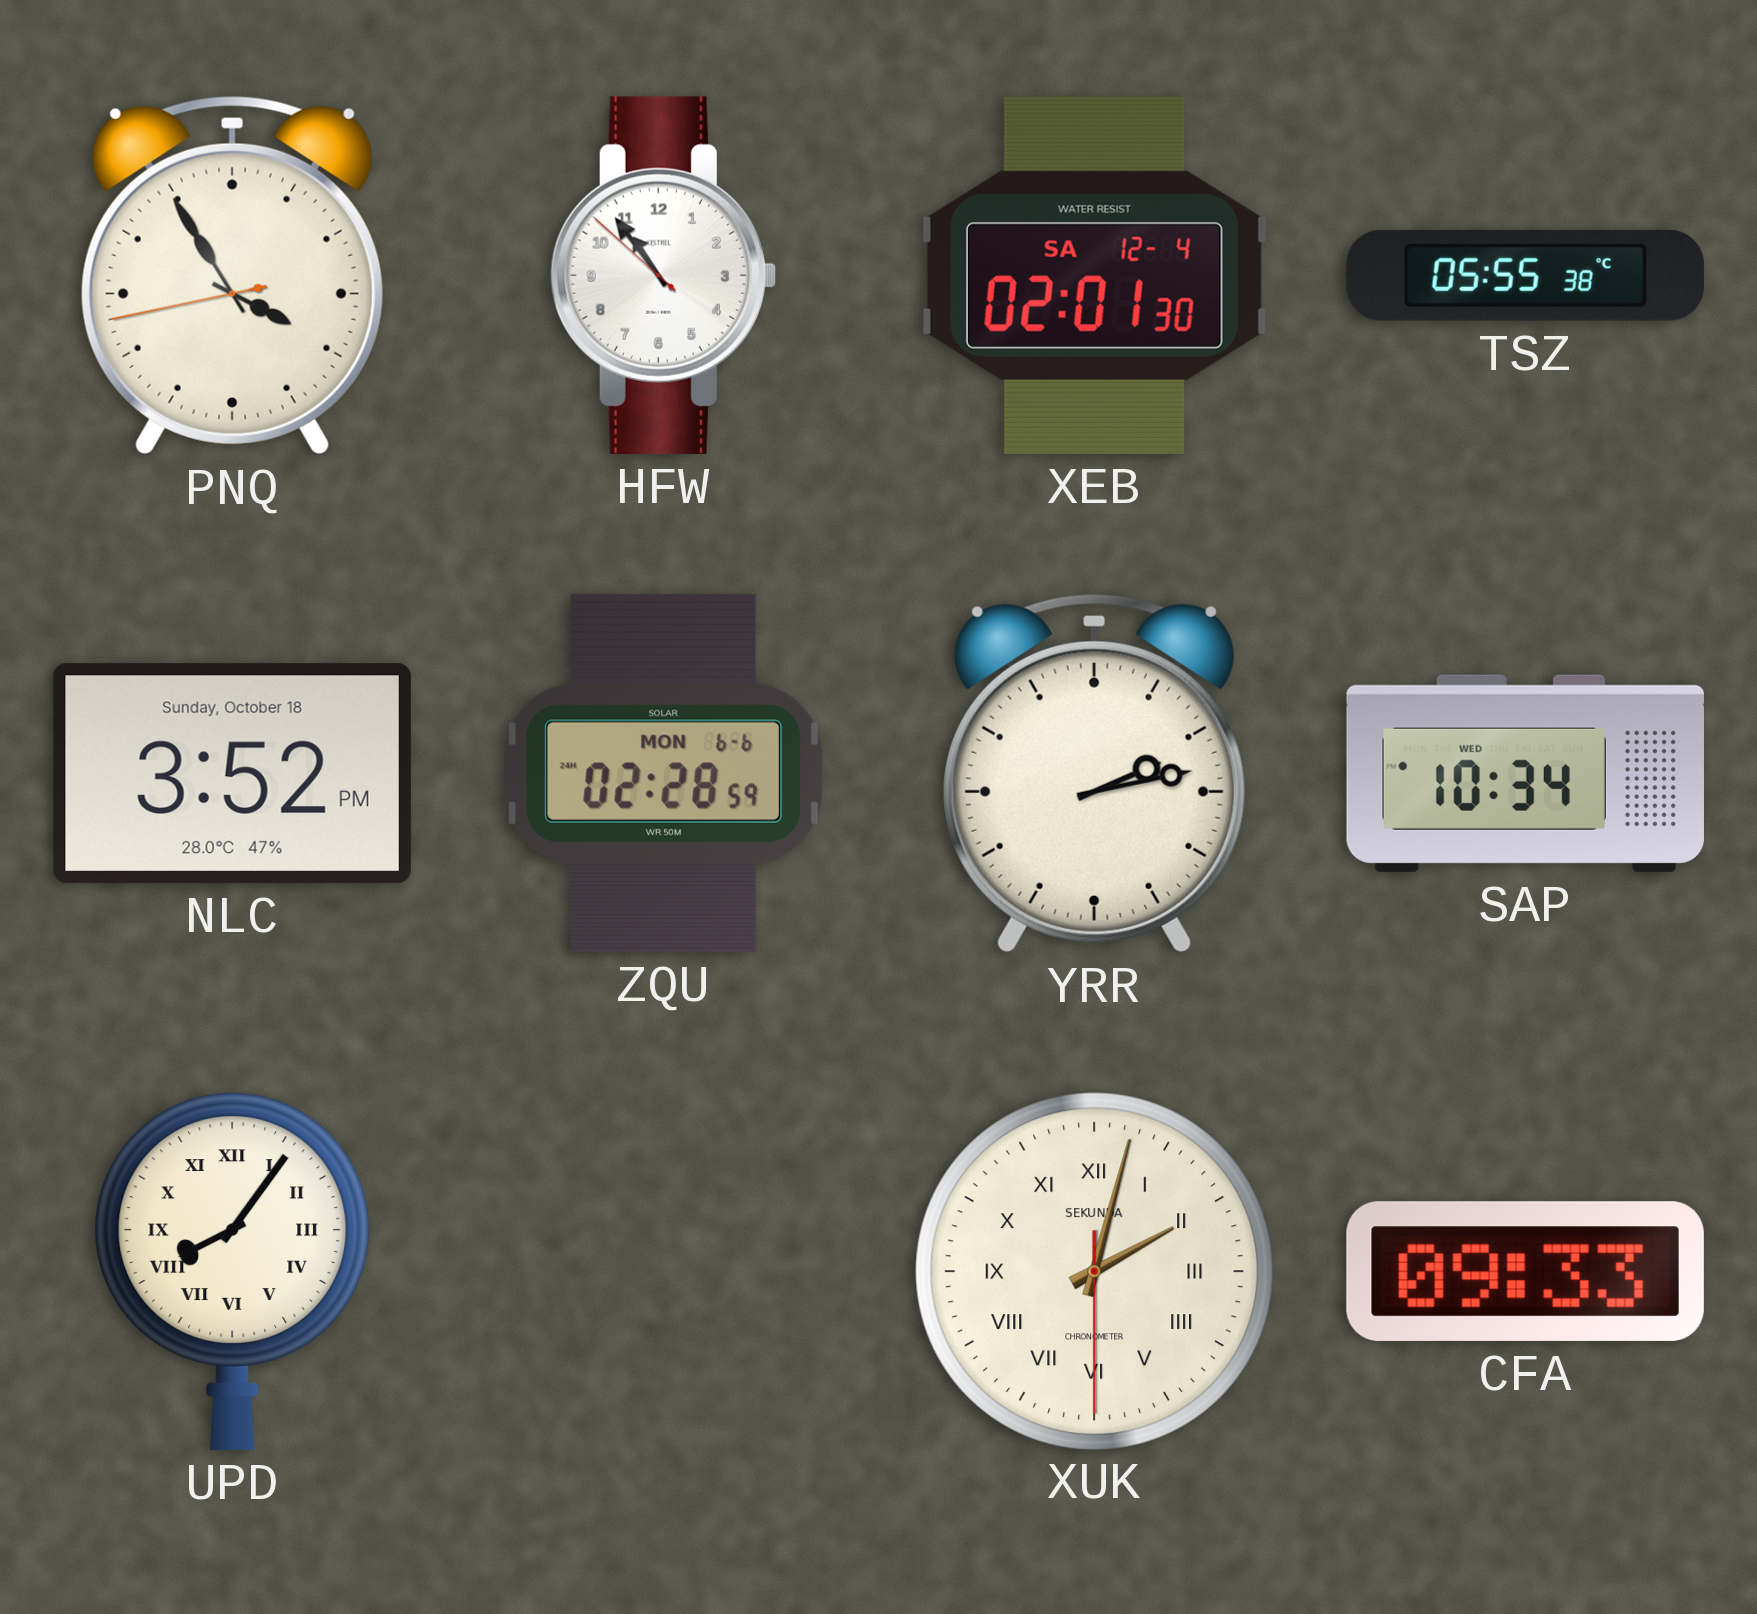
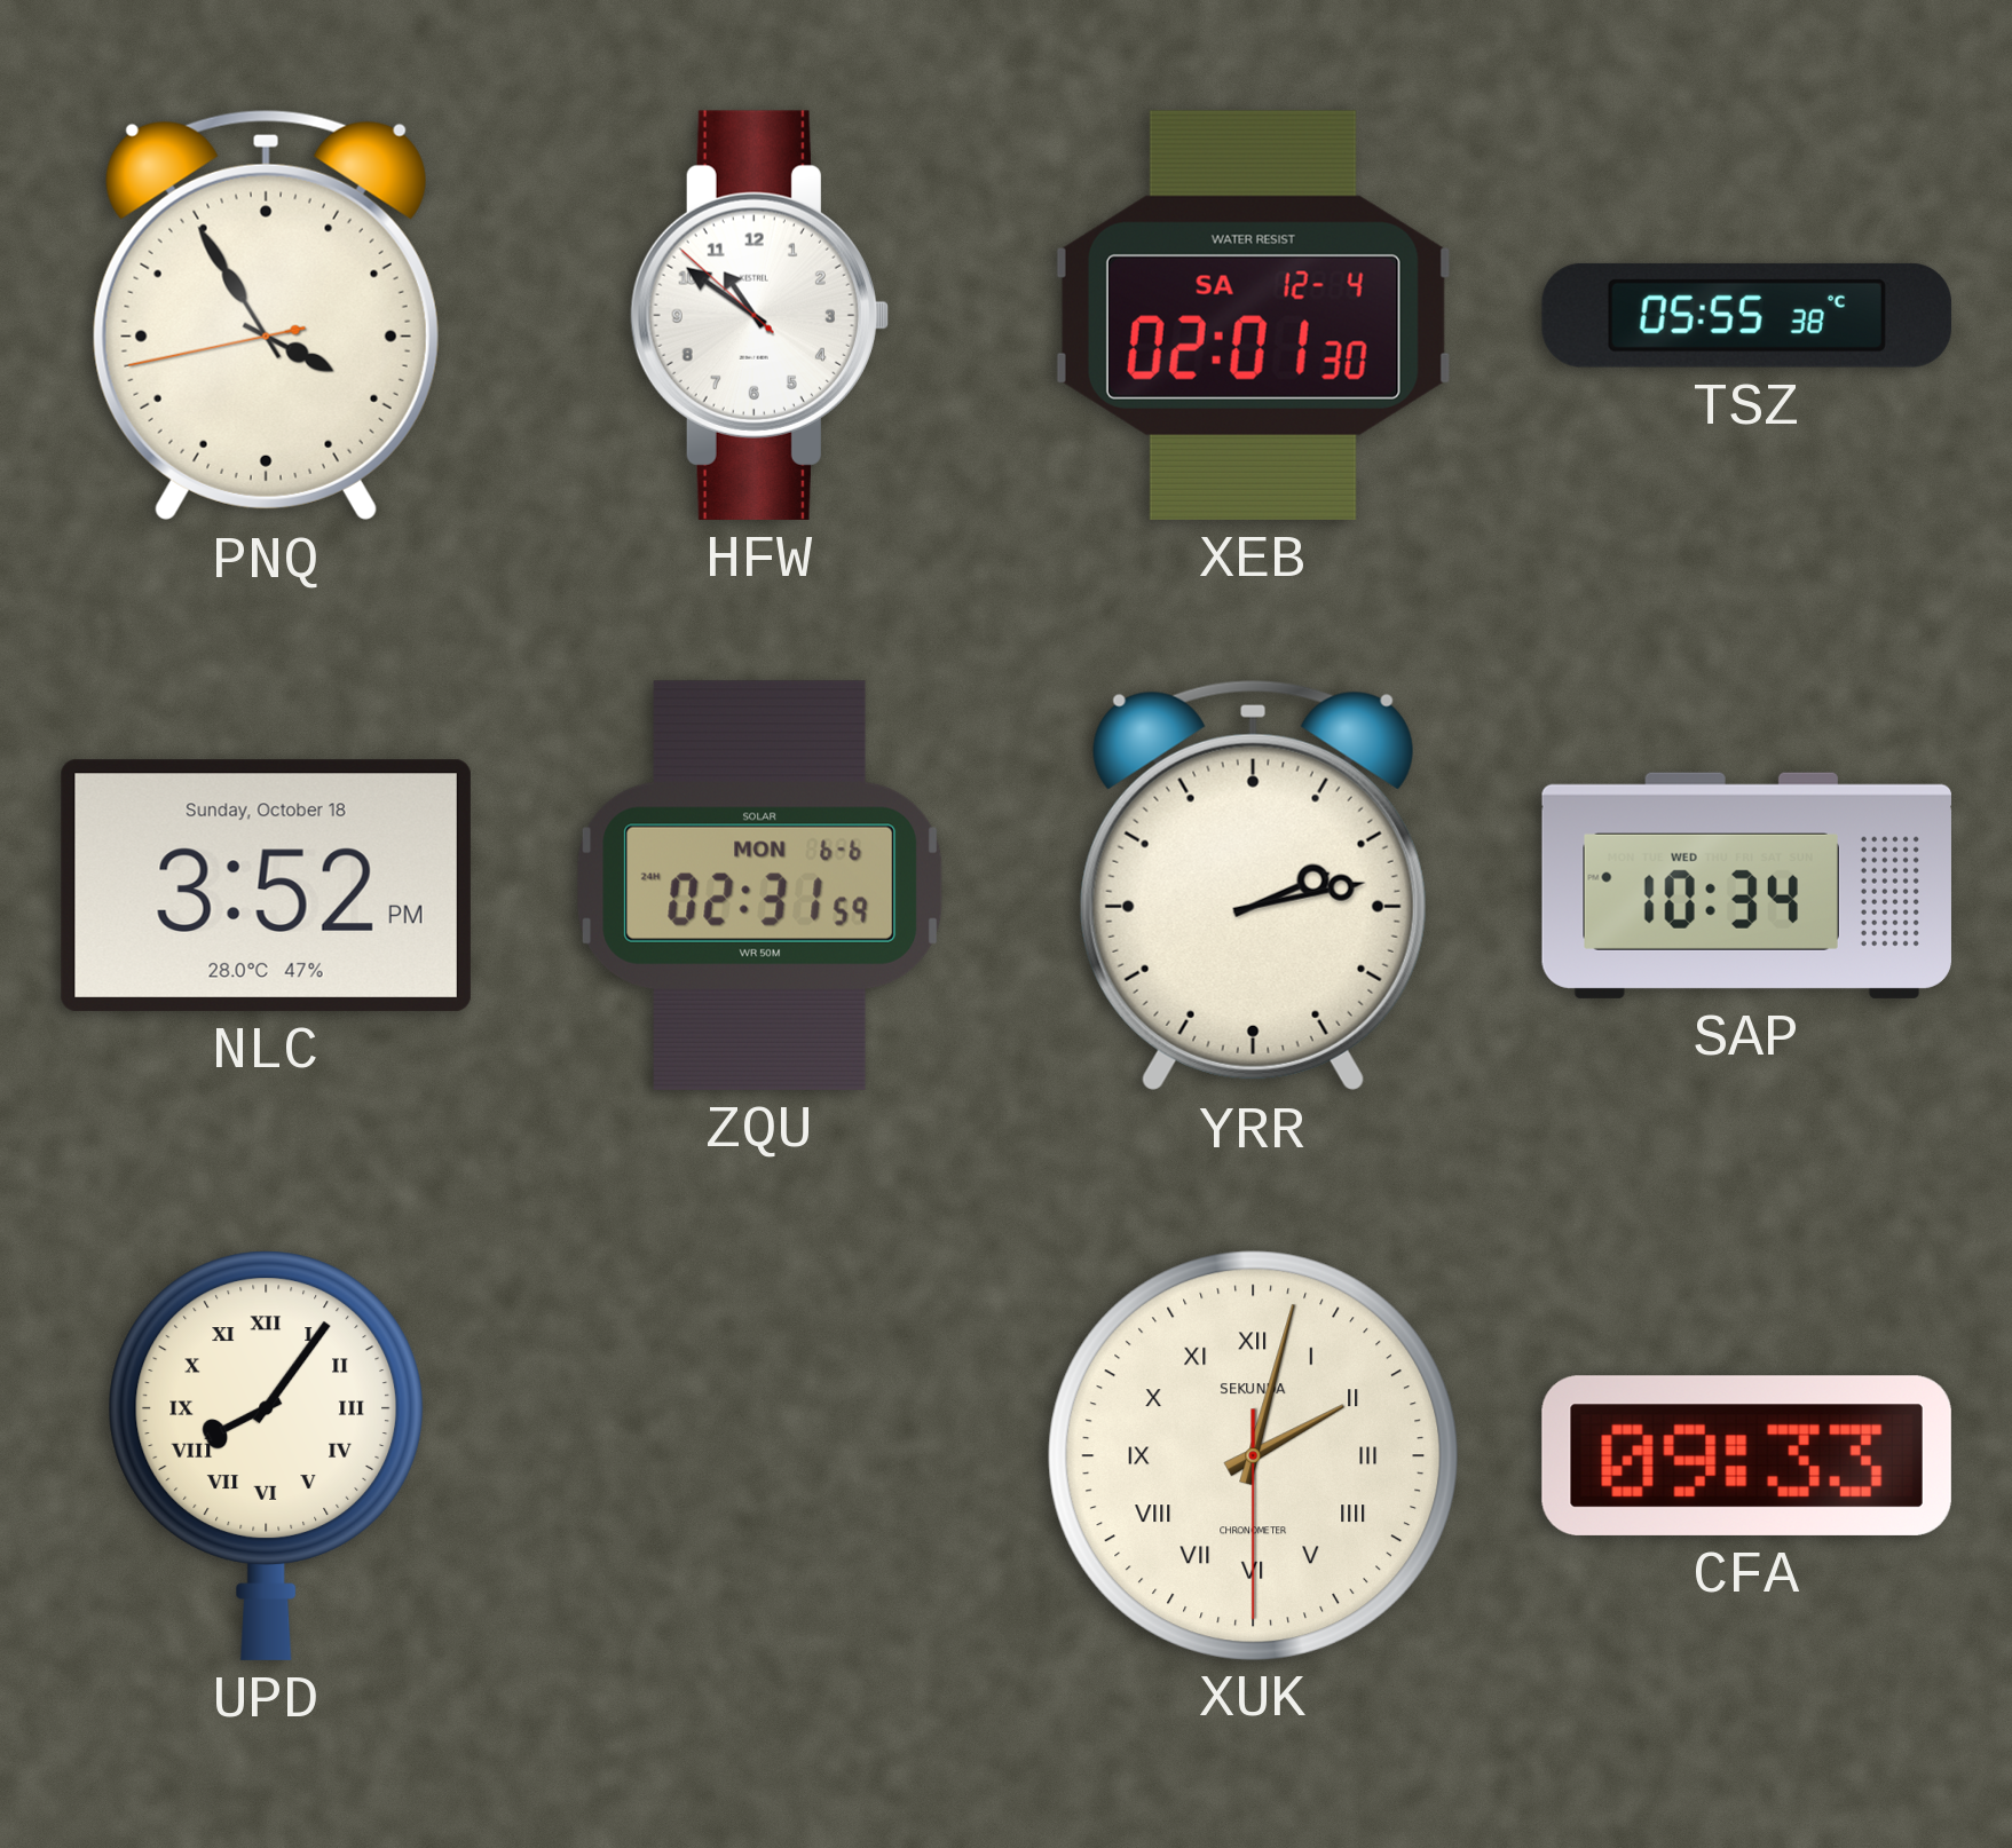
HFW: 10:53 -> 10:50 (759, 315)
ZQU: 02:28 -> 02:31 (760, 885)
